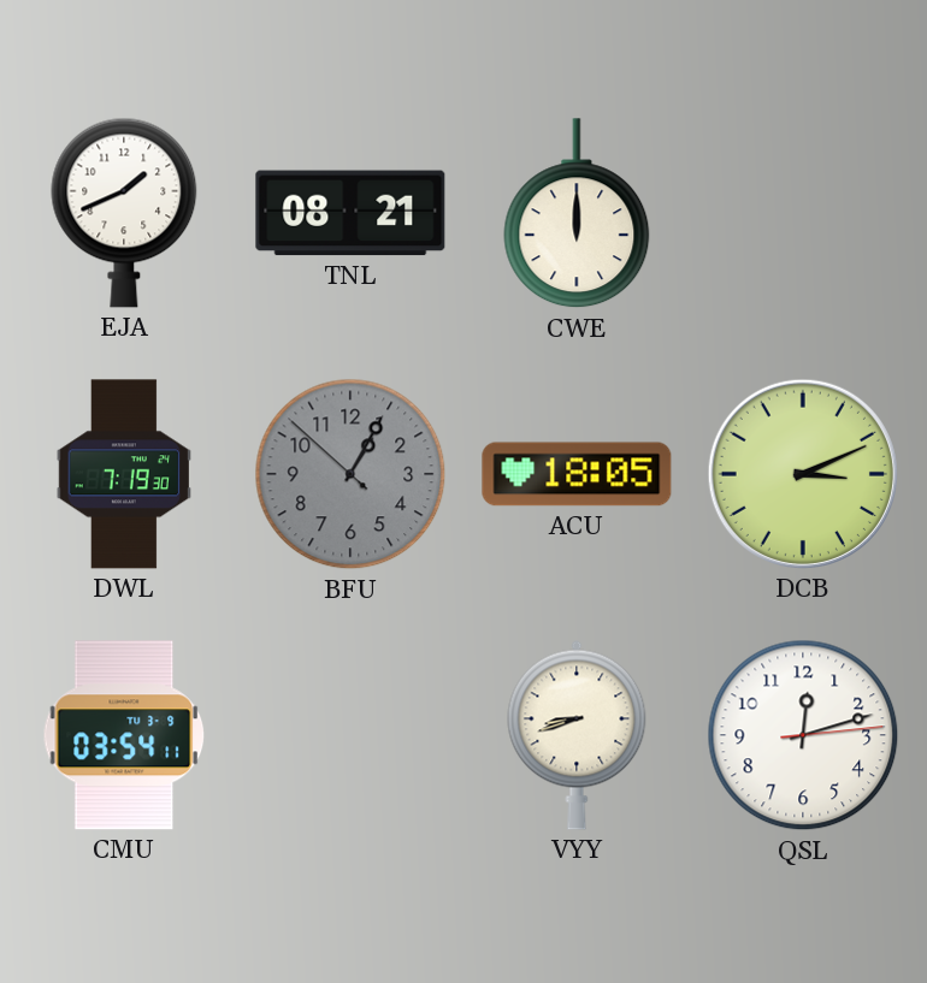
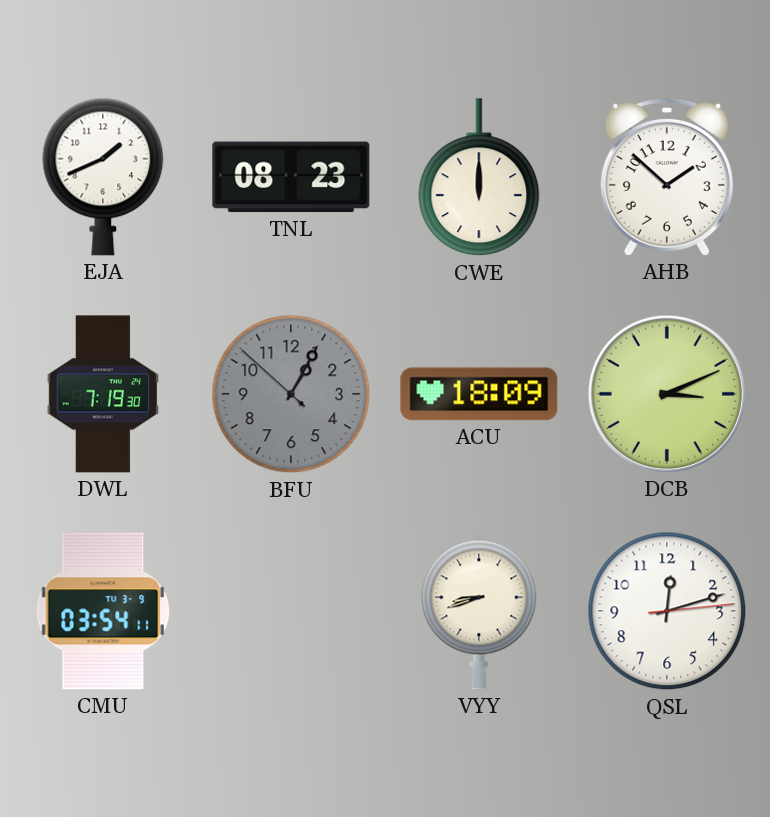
TNL: 08:21 -> 08:23 (291, 177)
AHB: none -> 1:52 (667, 177)
ACU: 18:05 -> 18:09 (479, 394)
